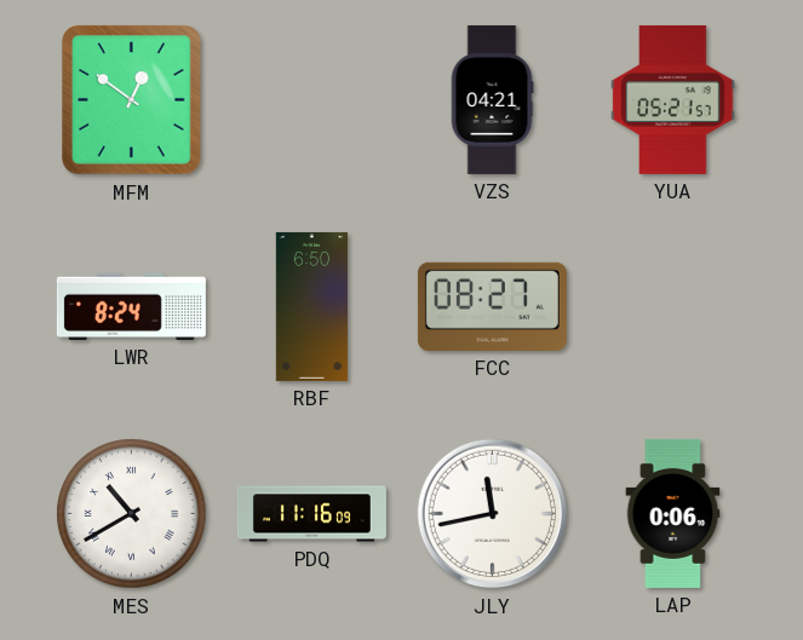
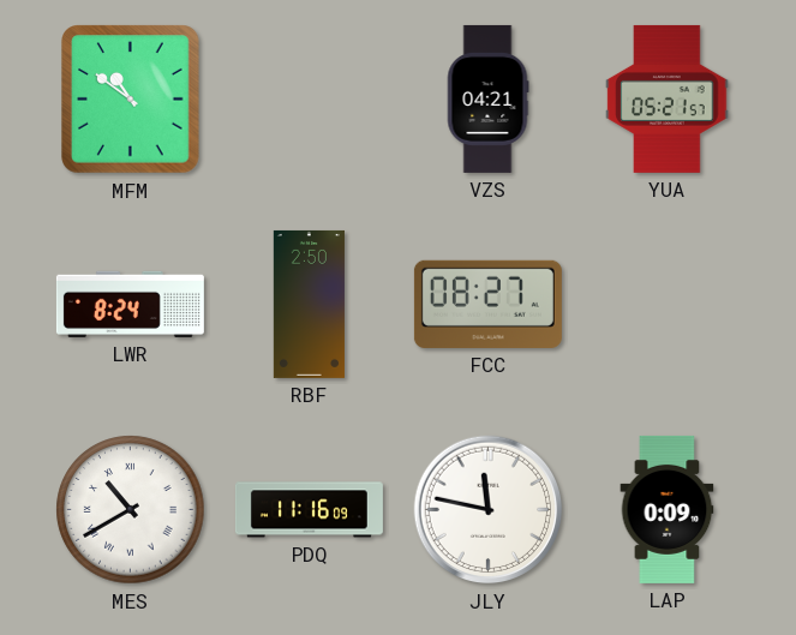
MFM: 12:51 -> 10:51 (131, 100)
RBF: 6:50 -> 2:50 (309, 304)
JLY: 11:43 -> 11:47 (489, 510)
LAP: 0:06 -> 0:09 (668, 509)
